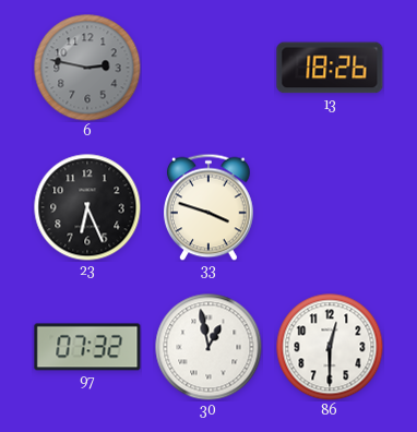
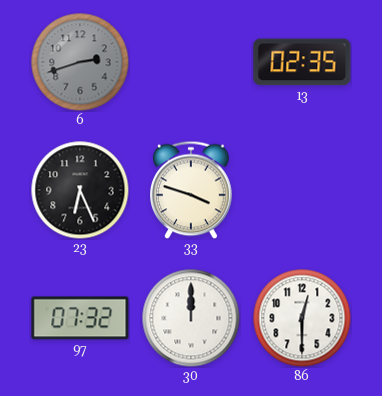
6: 2:47 -> 2:42 (80, 62)
13: 18:26 -> 02:35 (302, 62)
30: 12:58 -> 12:00 (191, 318)
